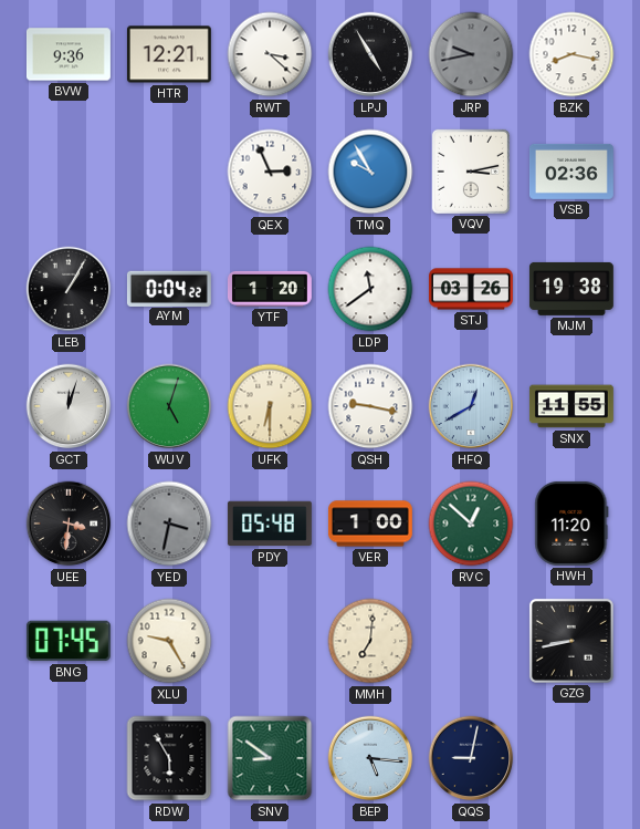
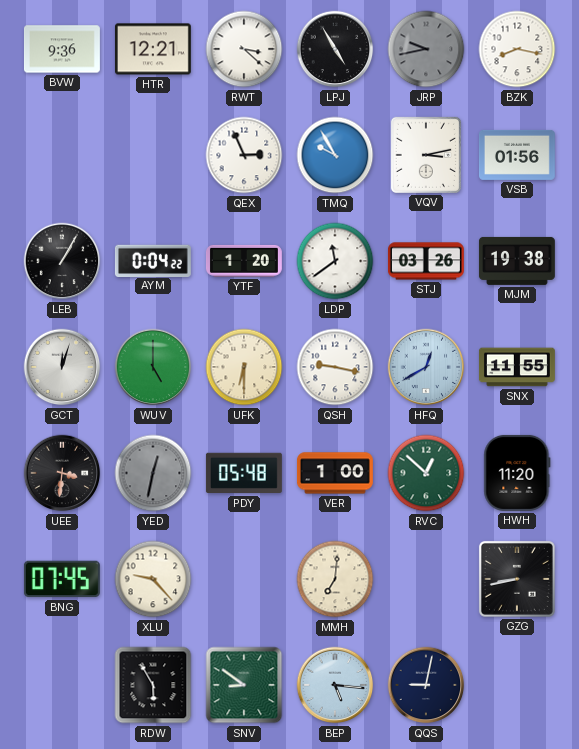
VSB: 02:36 -> 01:56 (517, 155)
WUV: 5:03 -> 5:00 (153, 367)
YED: 3:32 -> 12:32 (153, 473)
XLU: 9:25 -> 9:23 (153, 579)
